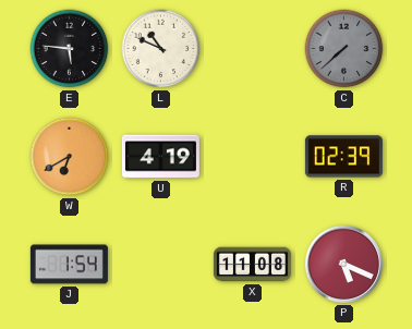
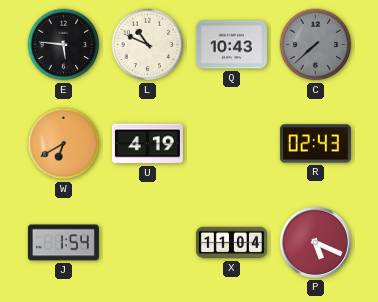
Q: none -> 10:43 (231, 45)
R: 02:39 -> 02:43 (315, 144)
X: 11:08 -> 11:04 (231, 243)
